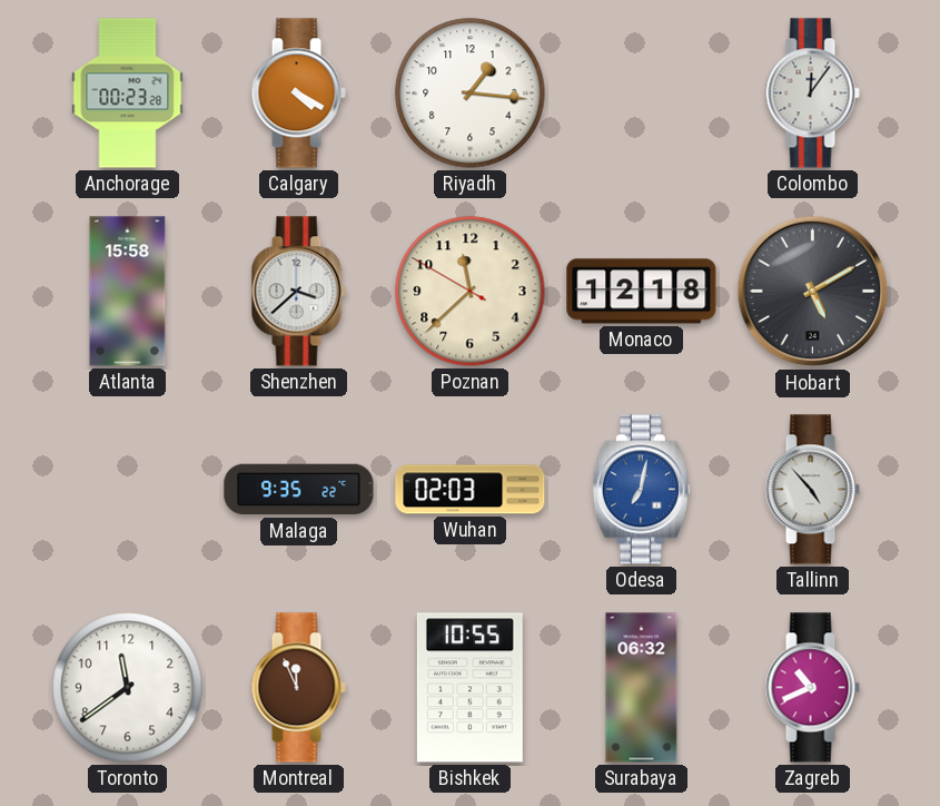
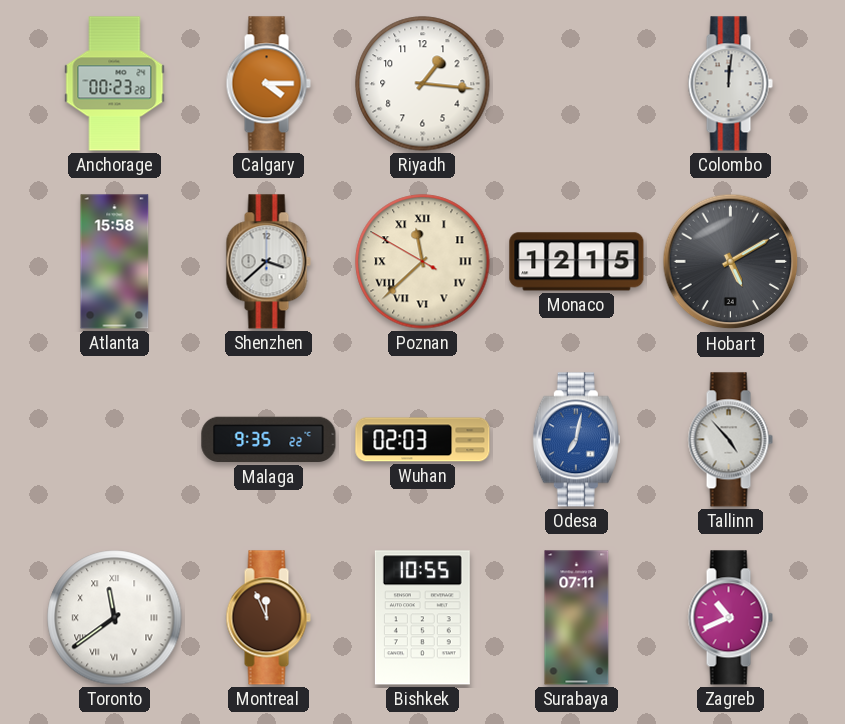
Calgary: 4:20 -> 4:15 (268, 84)
Colombo: 12:06 -> 12:01 (730, 84)
Poznan numerals: Arabic -> Roman (423, 262)
Monaco: 12:18 -> 12:15 (577, 262)
Toronto numerals: Arabic -> Roman (115, 618)
Surabaya: 06:32 -> 07:11 (577, 618)
